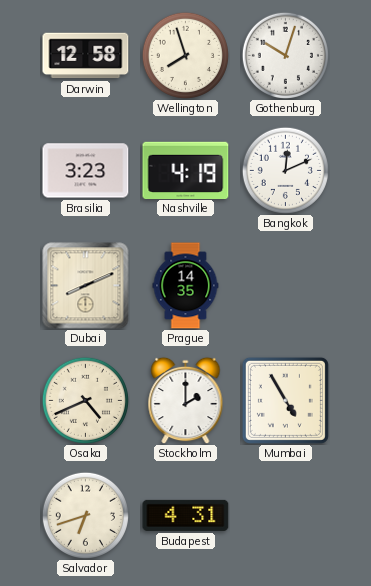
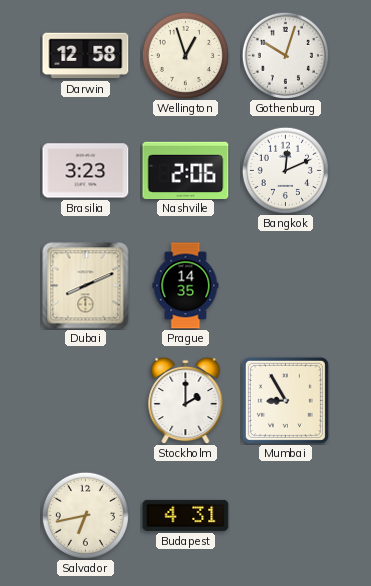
Wellington: 7:57 -> 12:57 (185, 55)
Nashville: 4:19 -> 2:06 (186, 170)
Osaka: 4:41 -> none (85, 400)
Mumbai: 4:55 -> 8:55 (285, 400)
Salvador: 6:42 -> 6:43 (85, 515)
